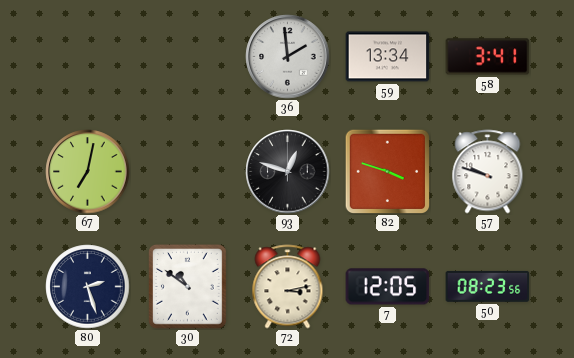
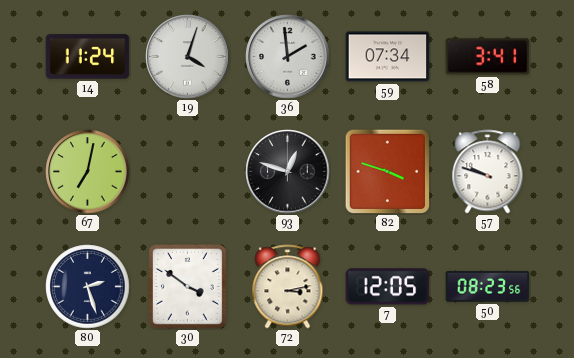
14: none -> 11:24 (88, 57)
19: none -> 4:03 (188, 57)
59: 13:34 -> 07:34 (388, 57)
30: 10:51 -> 3:51 (188, 287)
